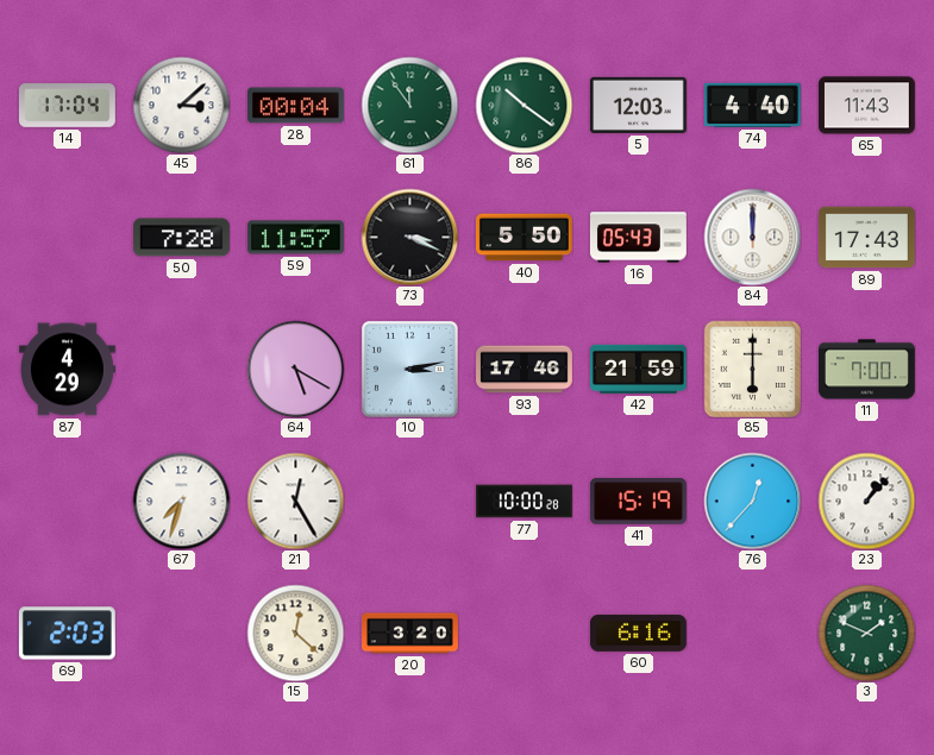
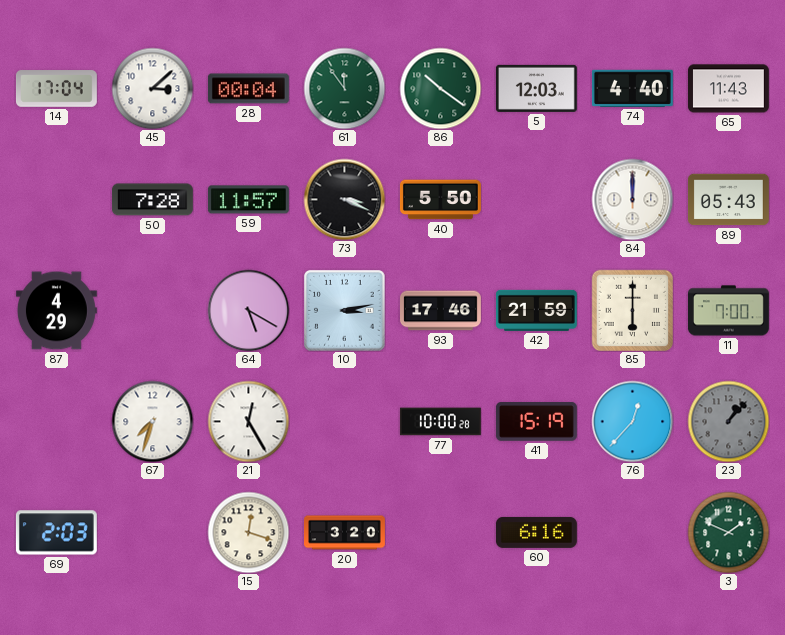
16: 05:43 -> none (638, 238)
89: 17:43 -> 05:43 (728, 200)
23 dial: white -> grey (728, 421)
15: 12:22 -> 12:18 (248, 532)
